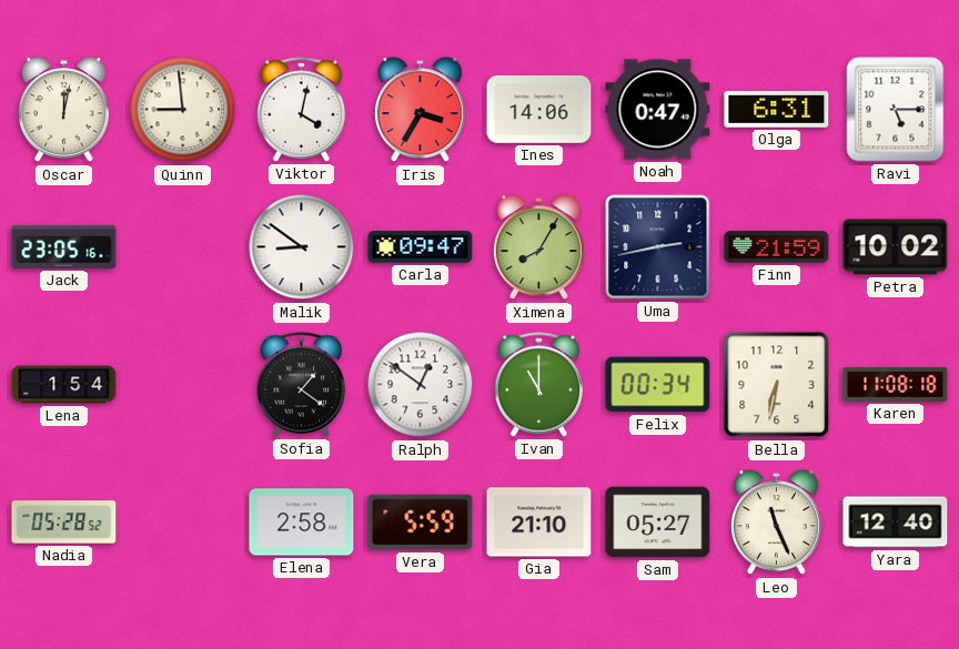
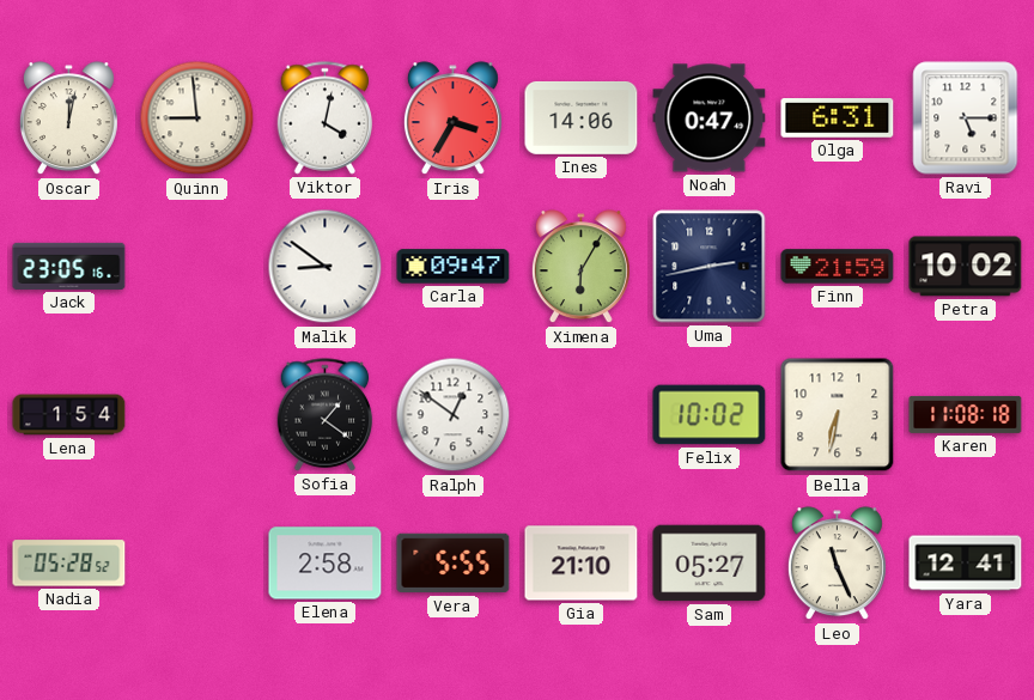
Ximena: 8:05 -> 6:05 (580, 267)
Ivan: 11:00 -> none (539, 385)
Felix: 00:34 -> 10:02 (710, 415)
Vera: 5:59 -> 5:55 (454, 564)
Yara: 12:40 -> 12:41 (966, 564)
